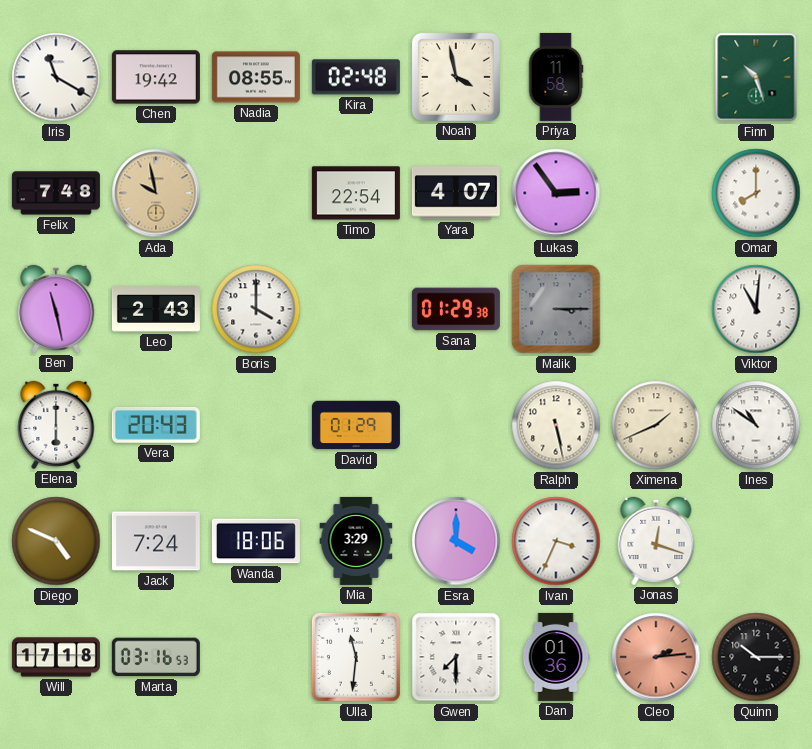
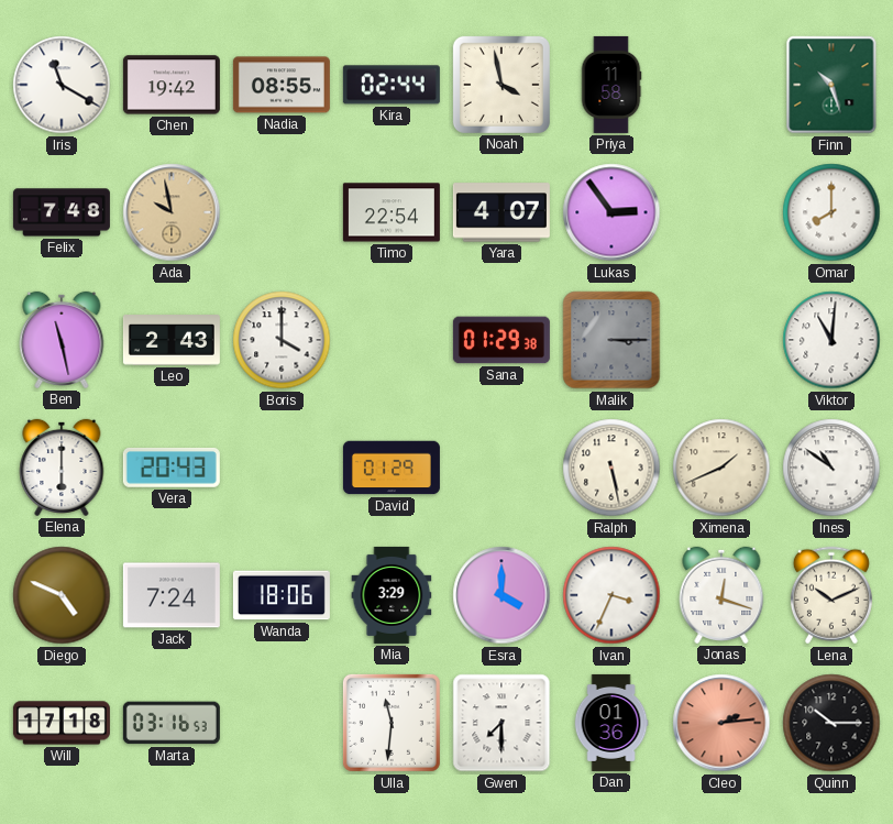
Kira: 02:48 -> 02:44 (392, 85)
Lena: none -> 10:11 (831, 595)
